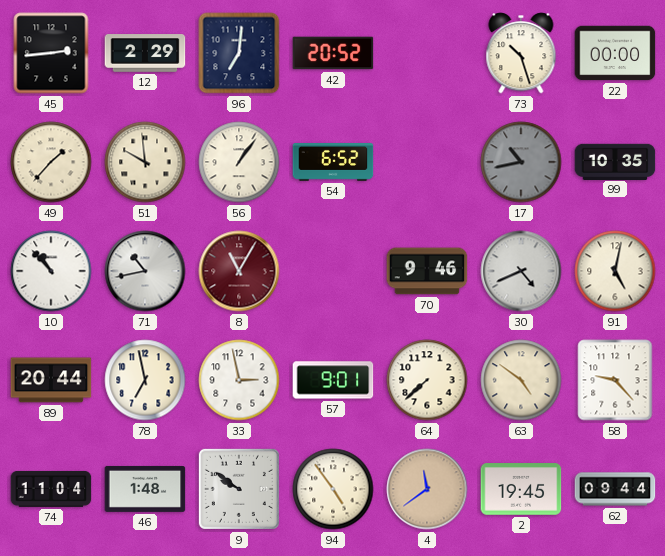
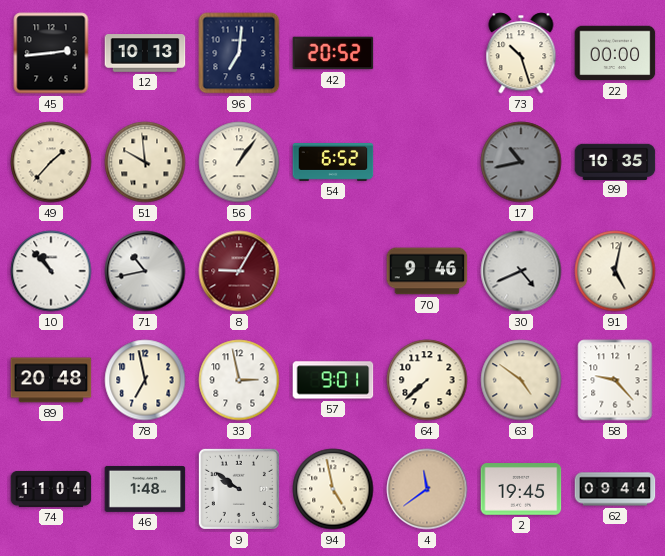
12: 2:29 -> 10:13 (145, 53)
8: 11:05 -> 9:05 (239, 271)
89: 20:44 -> 20:48 (51, 380)
94: 4:54 -> 4:58 (333, 489)
